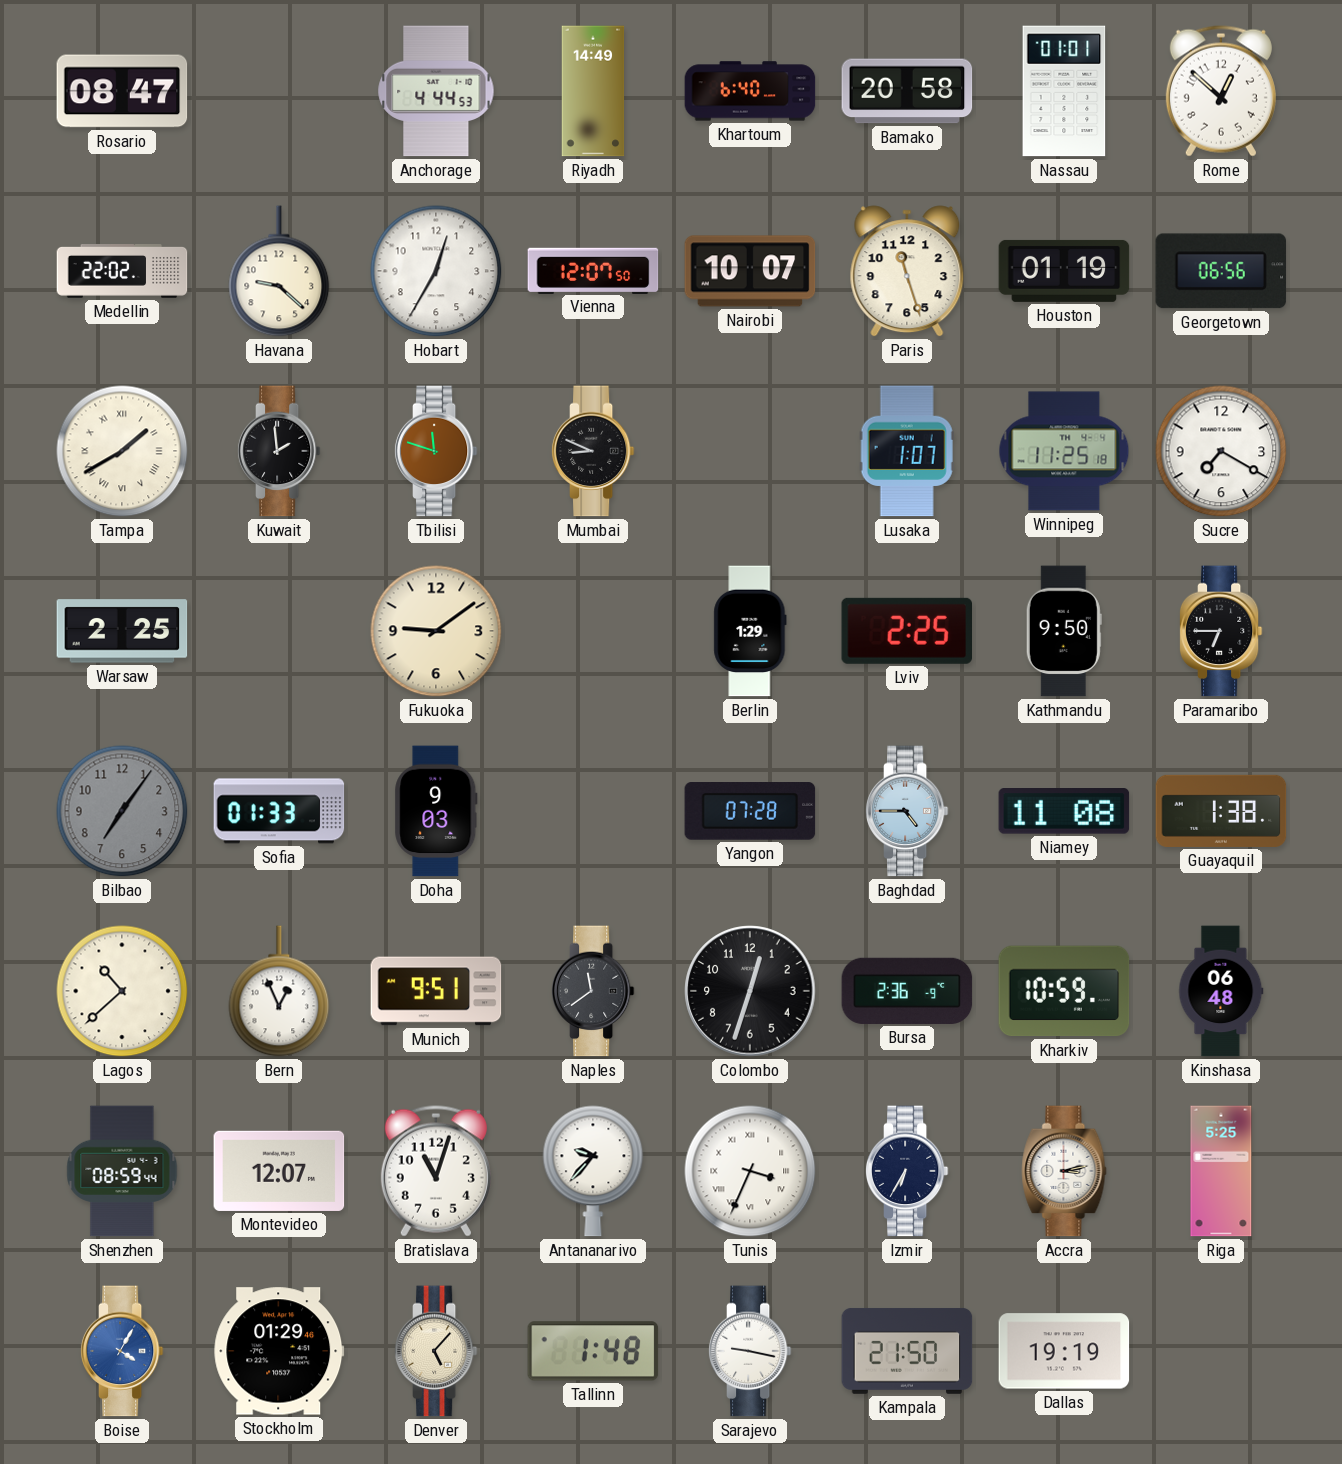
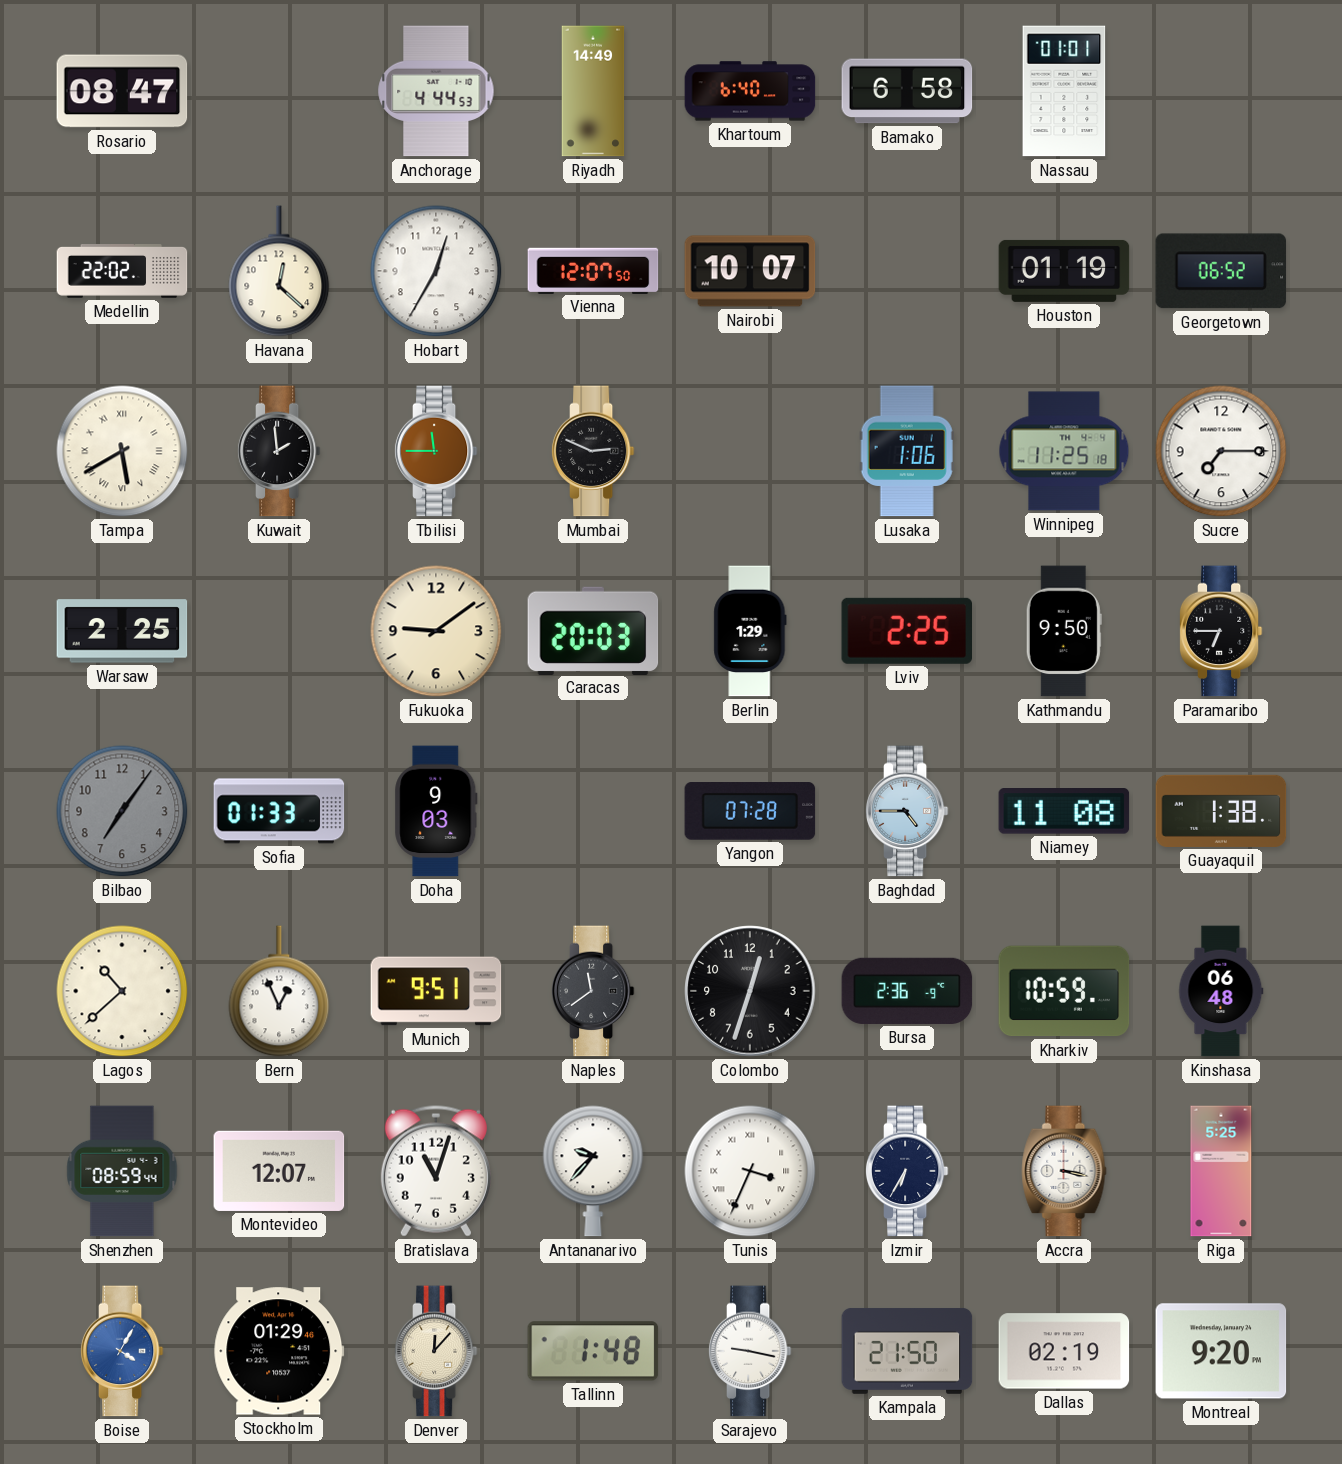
Bamako: 20:58 -> 6:58 (907, 91)
Rome: 12:52 -> none (1221, 91)
Havana: 9:22 -> 12:22 (279, 271)
Paris: 11:27 -> none (907, 271)
Georgetown: 06:56 -> 06:52 (1221, 271)
Tampa: 1:40 -> 5:40 (122, 451)
Tbilisi: 11:48 -> 11:45 (436, 451)
Mumbai: 8:49 -> 2:49 (593, 451)
Lusaka: 1:07 -> 1:06 (907, 451)
Sucre: 7:20 -> 7:15 (1221, 451)
Caracas: none -> 20:03 (593, 630)
Accra: 3:13 -> 3:17 (1064, 1171)
Denver: 5:07 -> 12:07 (436, 1351)
Dallas: 19:19 -> 02:19 (1064, 1351)
Montreal: none -> 9:20 (1221, 1351)
